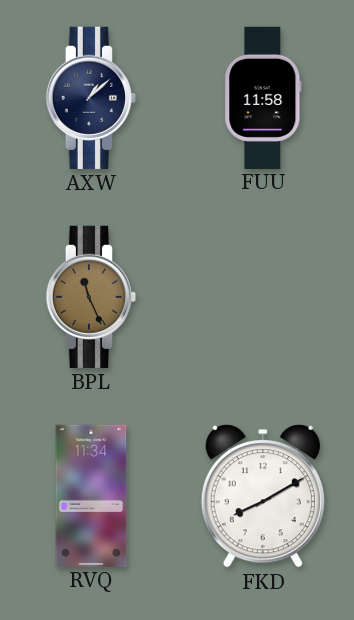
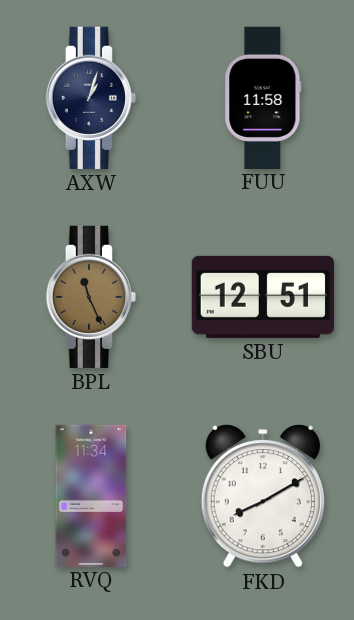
AXW: 1:08 -> 1:03 (90, 98)
SBU: none -> 12:51 (263, 297)
